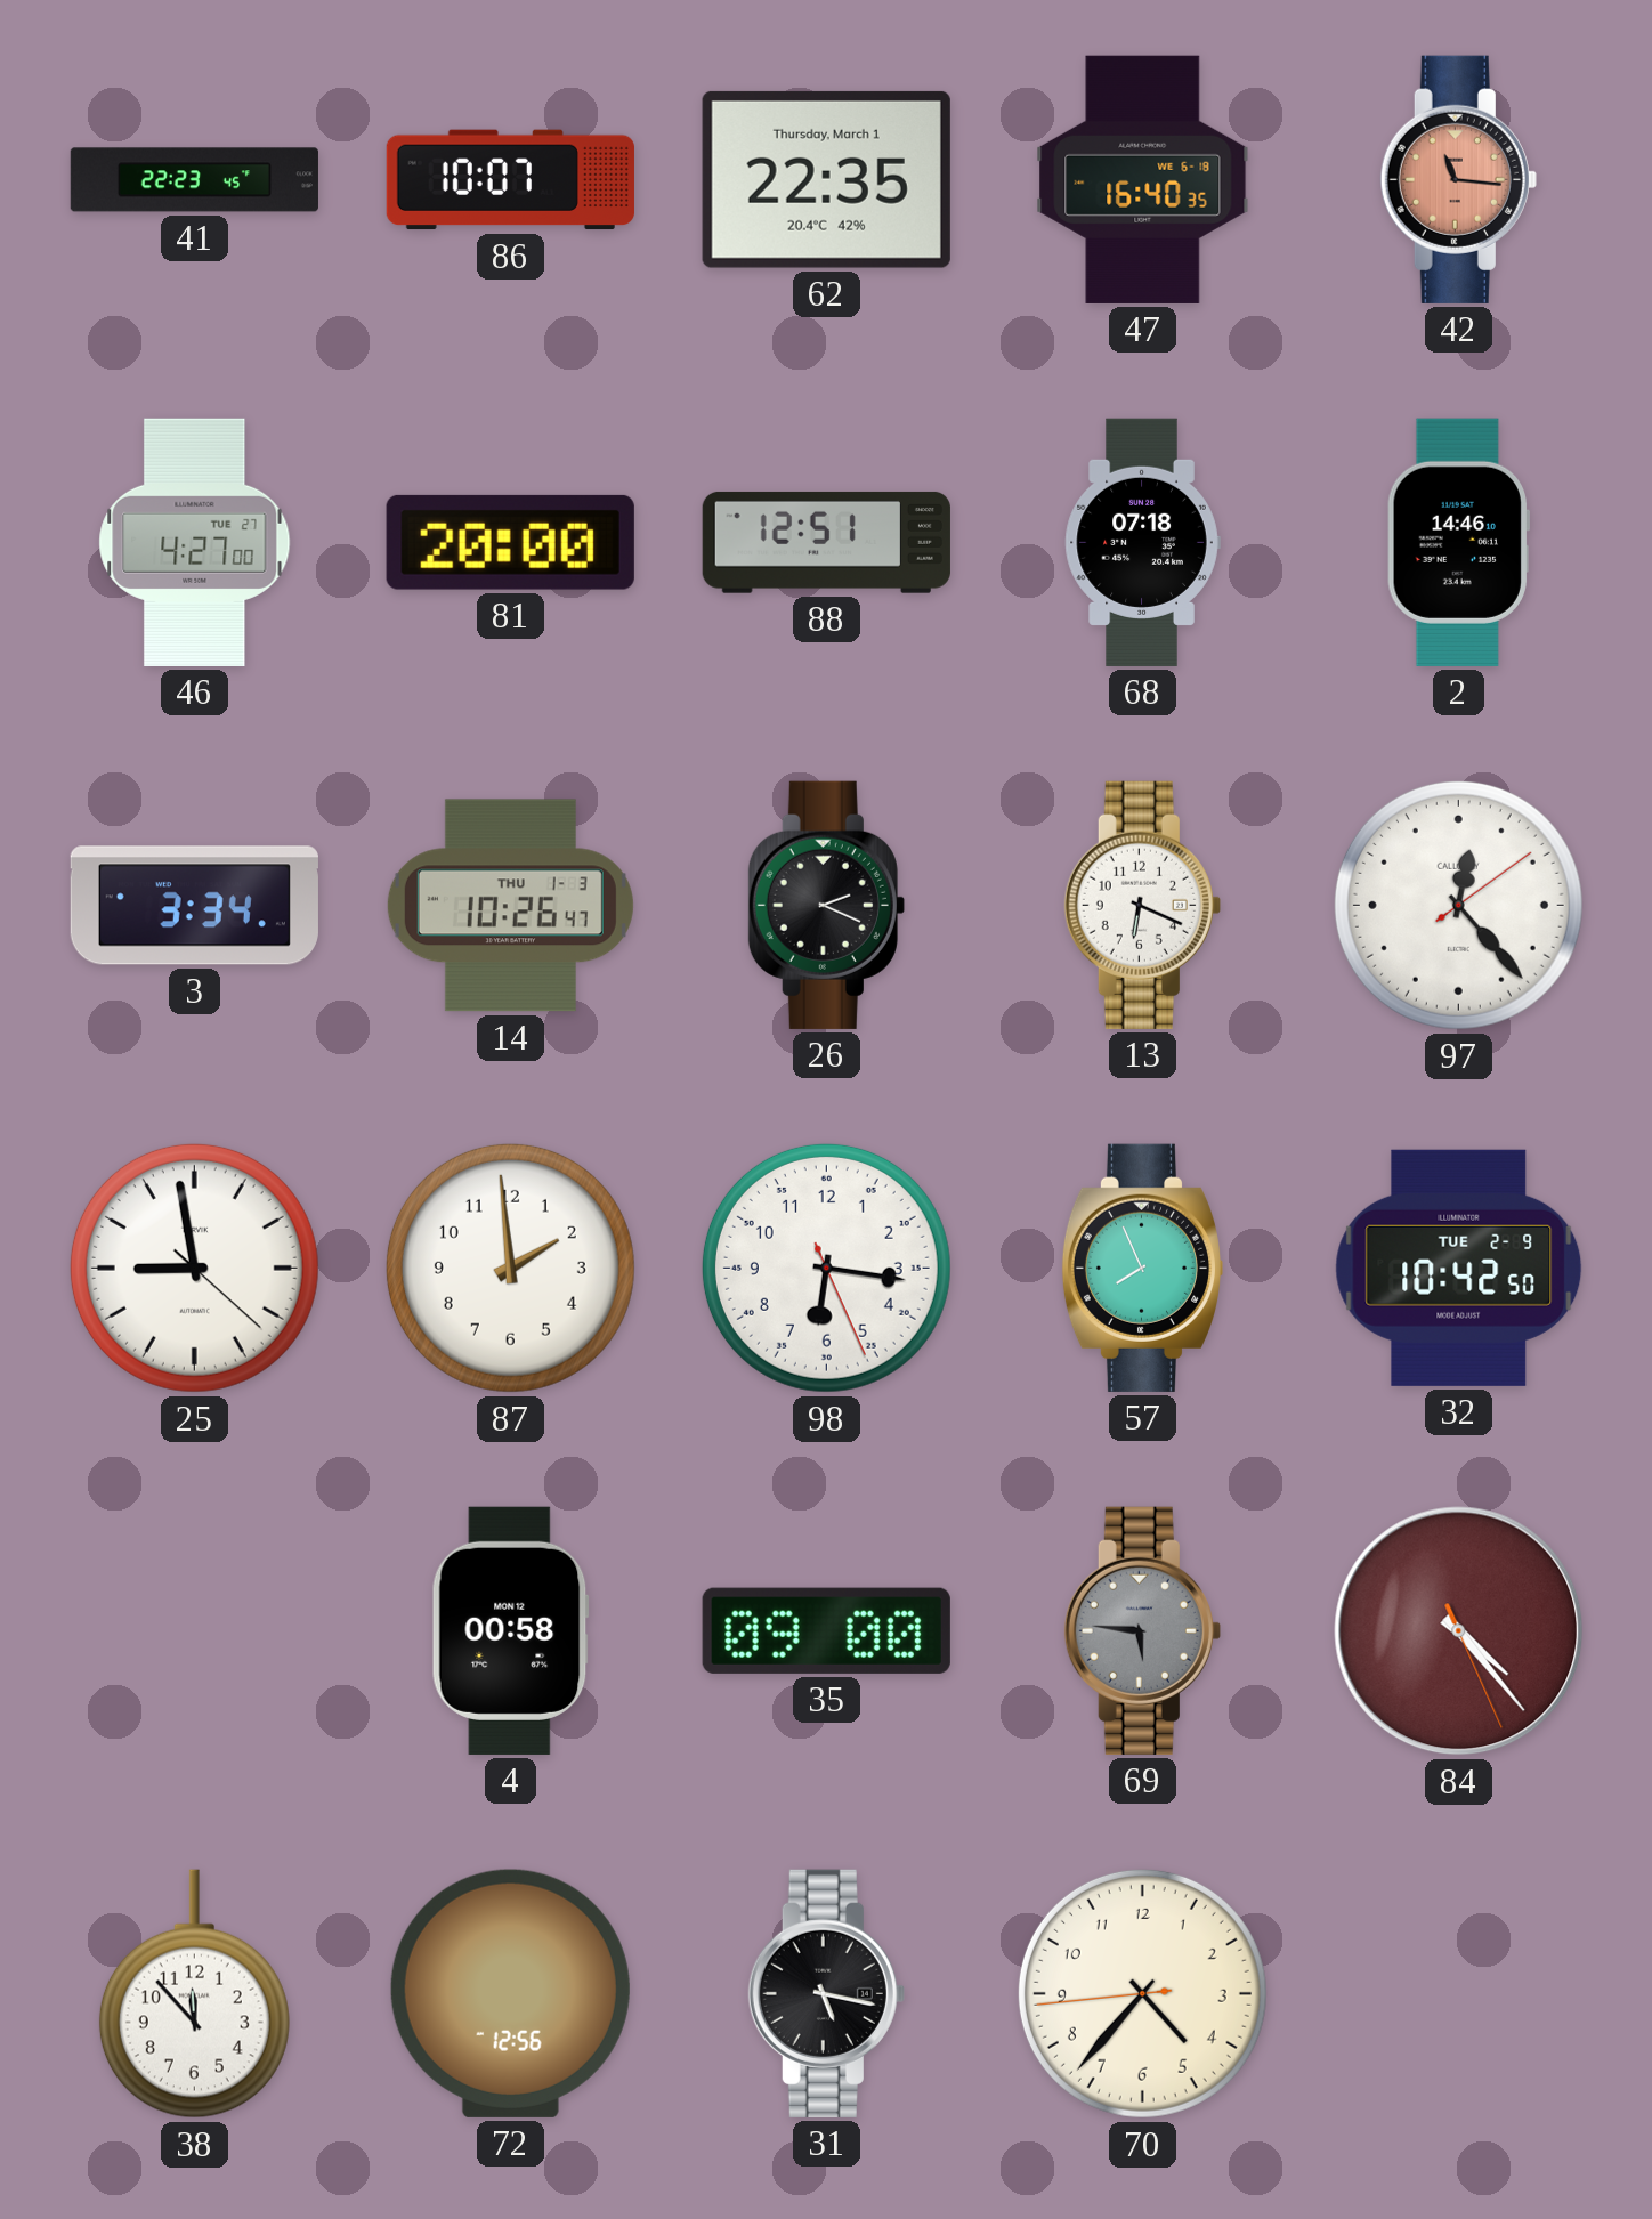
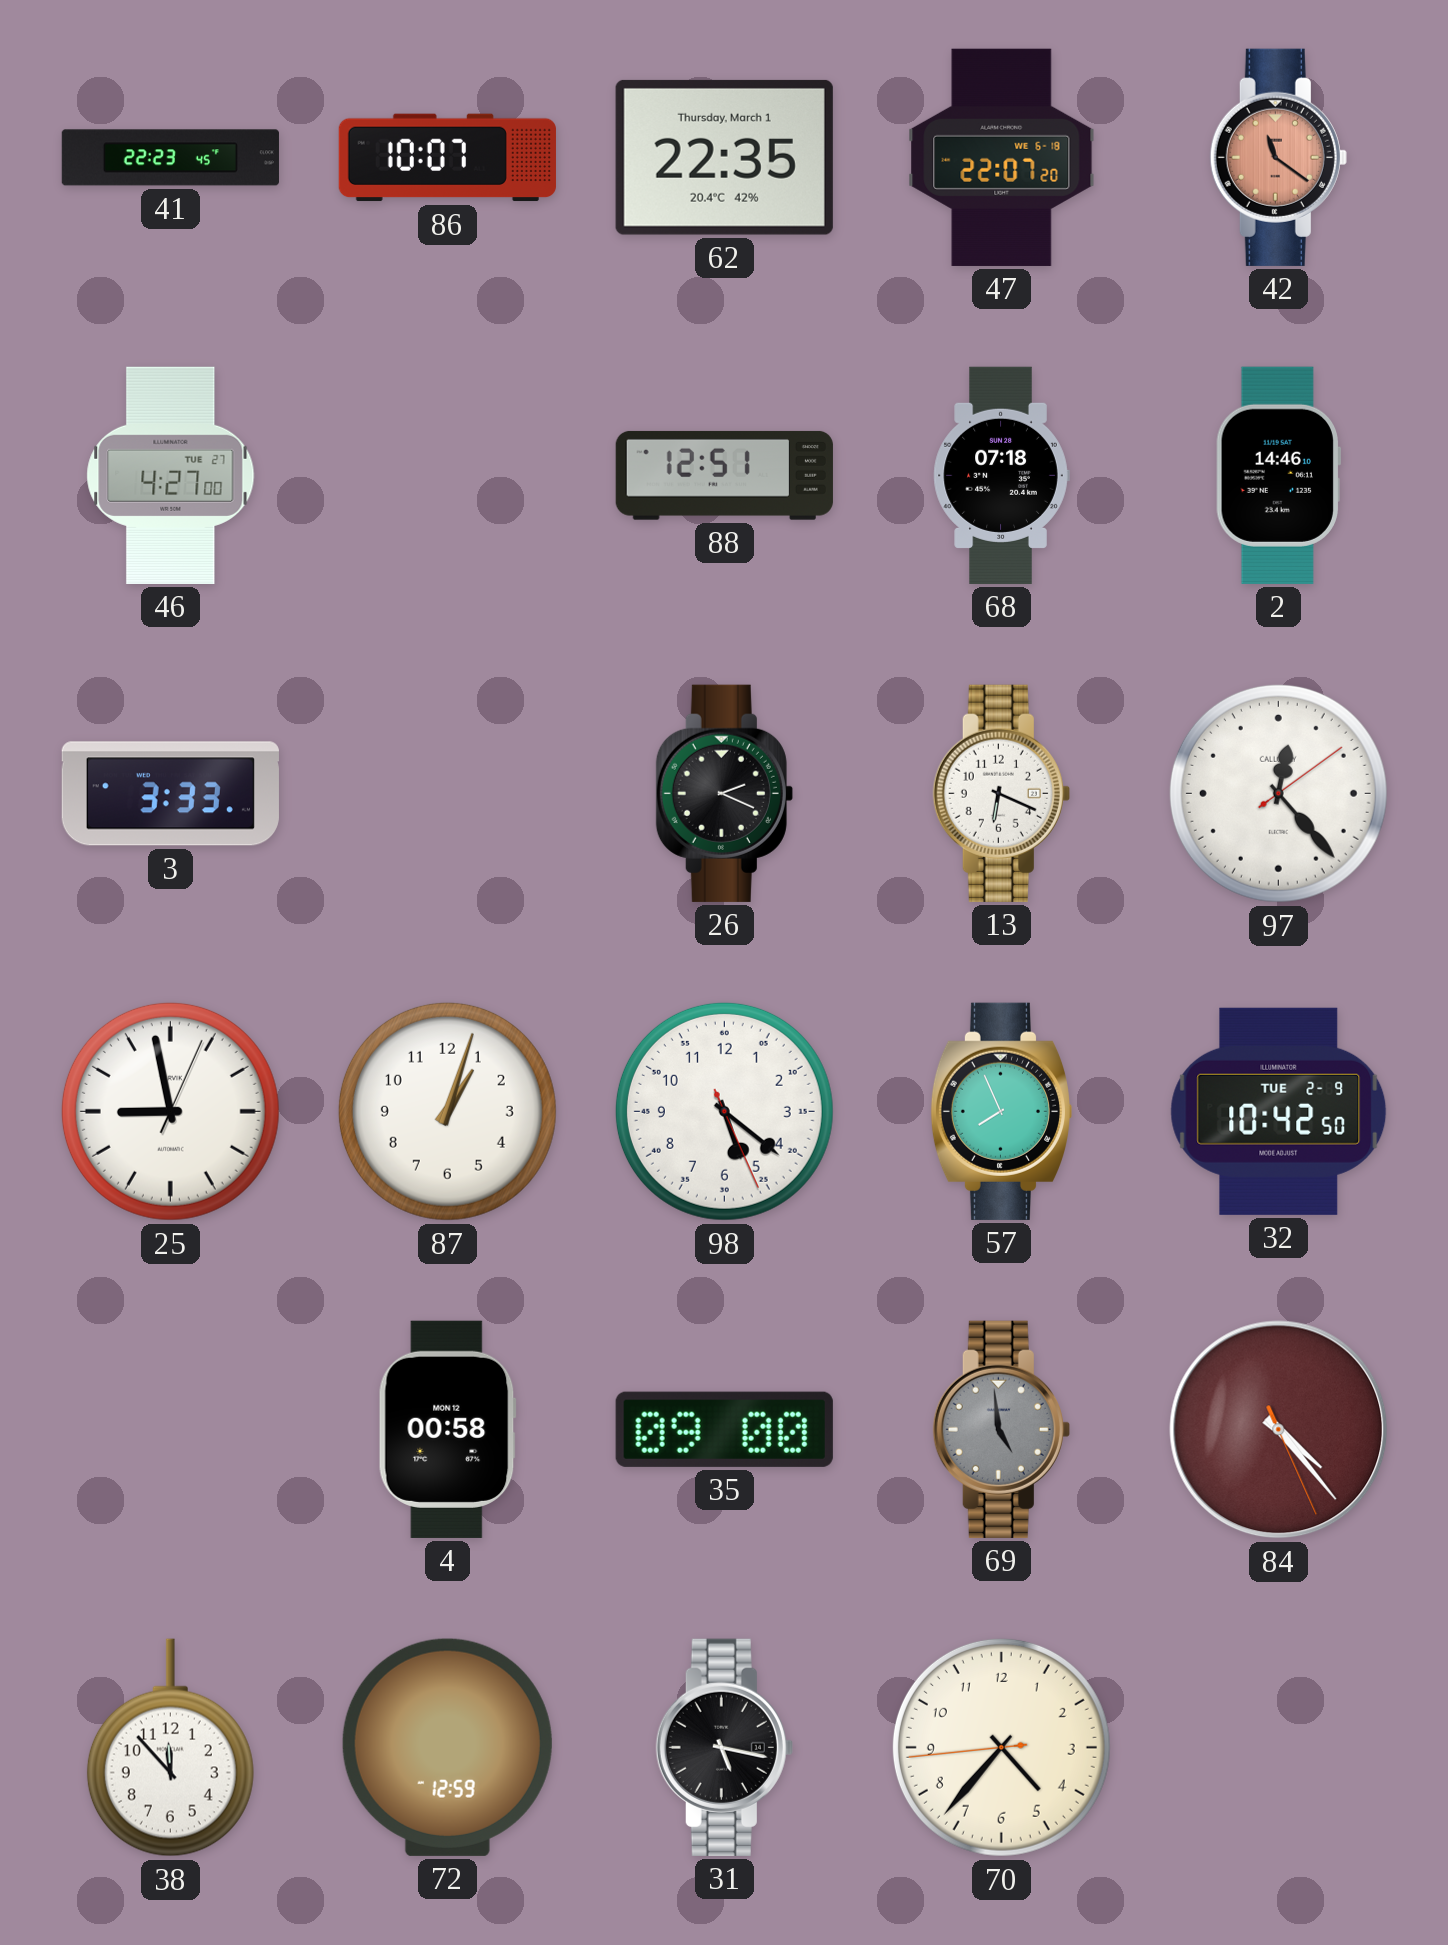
47: 16:40 -> 22:07 (1002, 157)
42: 11:16 -> 11:21 (1278, 157)
81: 20:00 -> none (510, 542)
3: 3:34 -> 3:33 (170, 794)
14: 10:26 -> none (510, 906)
25: 8:58:22 -> 8:58:04 (170, 1111)
87: 1:59 -> 1:03 (447, 1111)
98: 6:16 -> 5:21 (724, 1111)
69: 5:46 -> 4:59 (1001, 1429)
72: 12:56 -> 12:59 (447, 1747)
